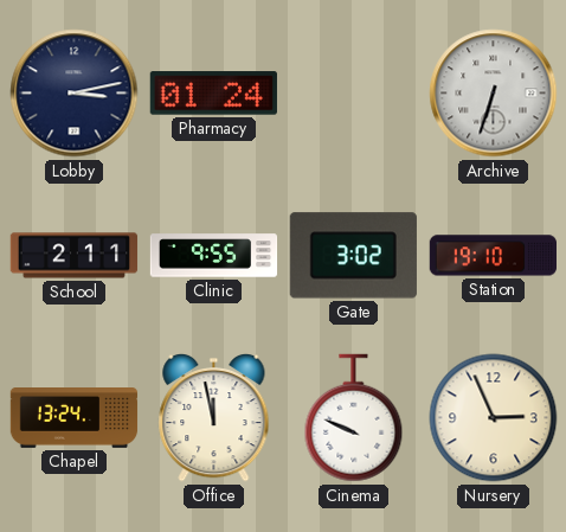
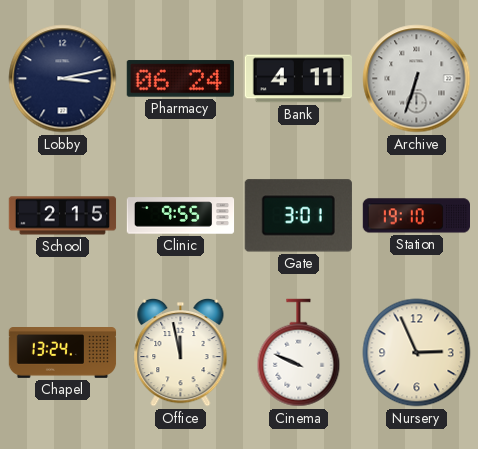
Pharmacy: 01:24 -> 06:24 (180, 79)
Bank: none -> 4:11 (298, 79)
School: 2:11 -> 2:15 (63, 216)
Gate: 3:02 -> 3:01 (298, 216)
